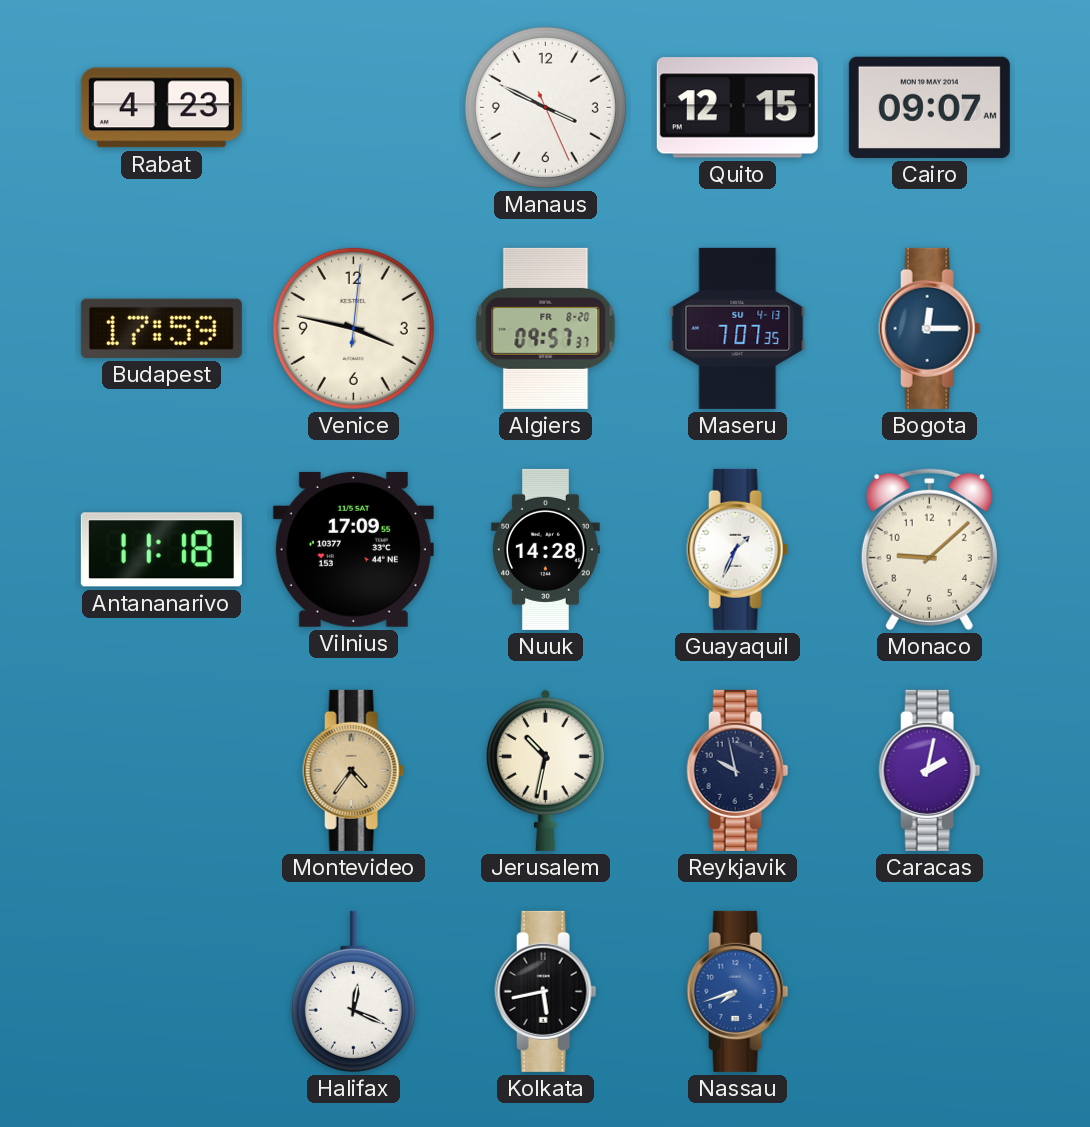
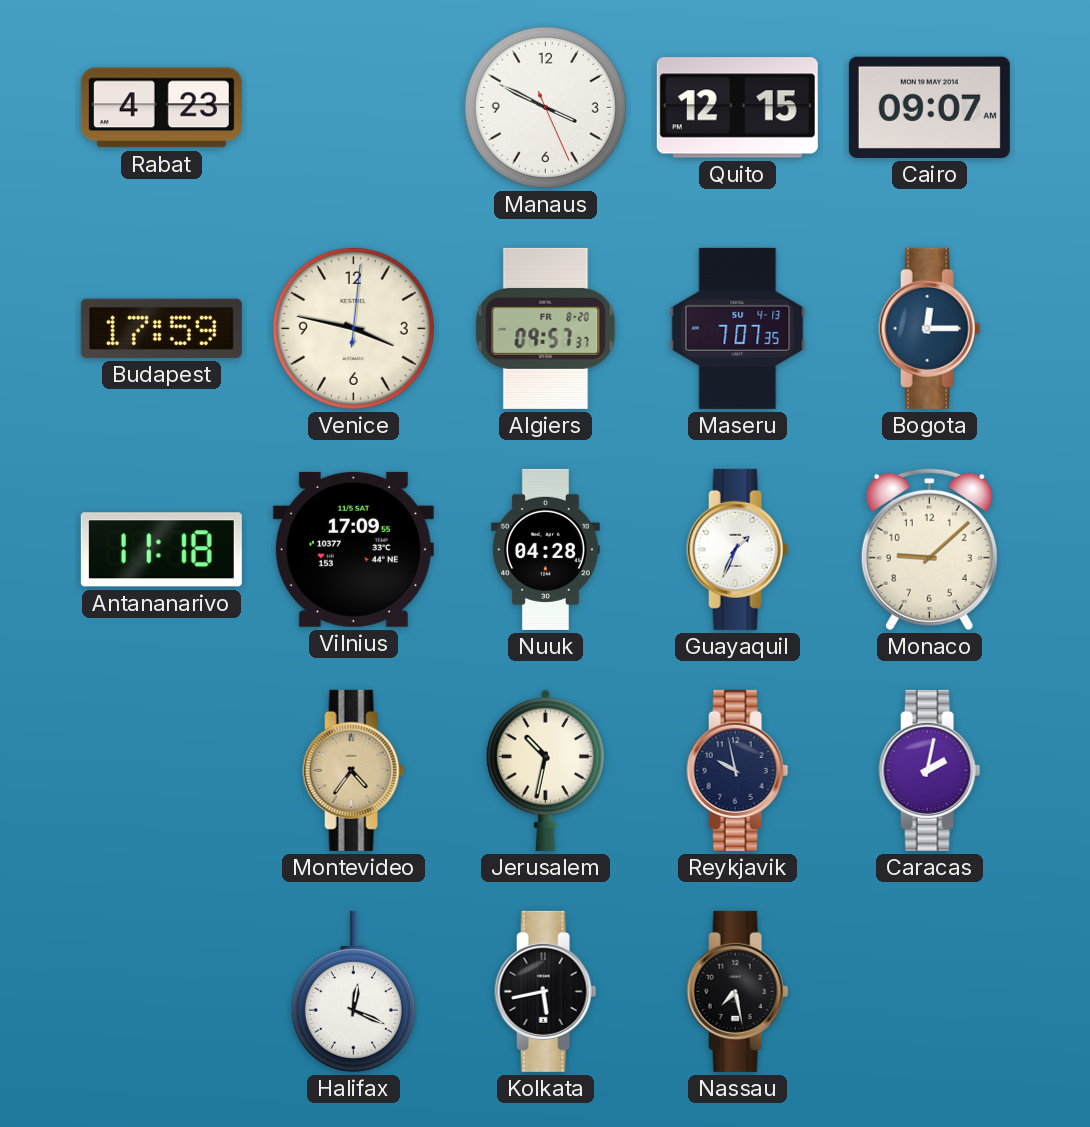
Nuuk: 14:28 -> 04:28 (546, 549)
Nassau: 7:42 -> 7:28 (738, 991)
Nassau dial: blue -> black (738, 991)
